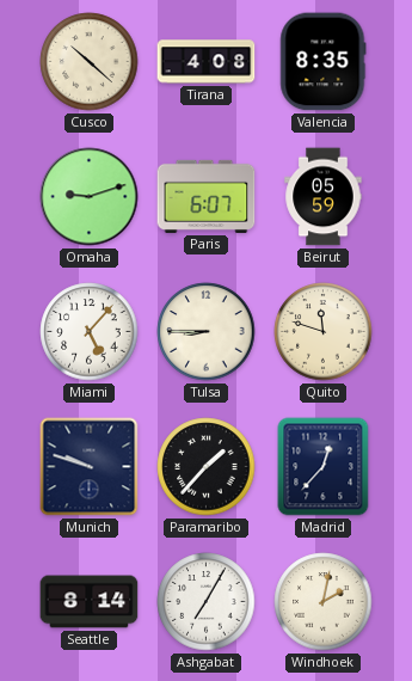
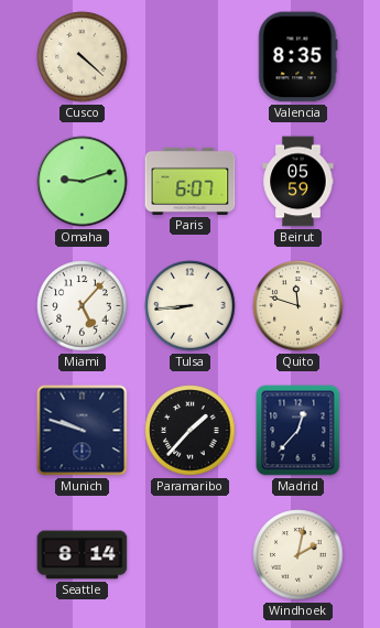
Cusco: 10:22 -> 4:22 (83, 57)
Tirana: 4:08 -> none (207, 62)
Tulsa: 8:45 -> 8:44 (191, 306)
Ashgabat: 7:05 -> none (207, 602)
